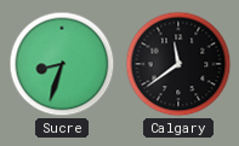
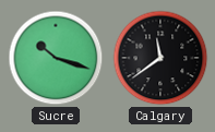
Sucre: 8:33 -> 10:18 (56, 58)
